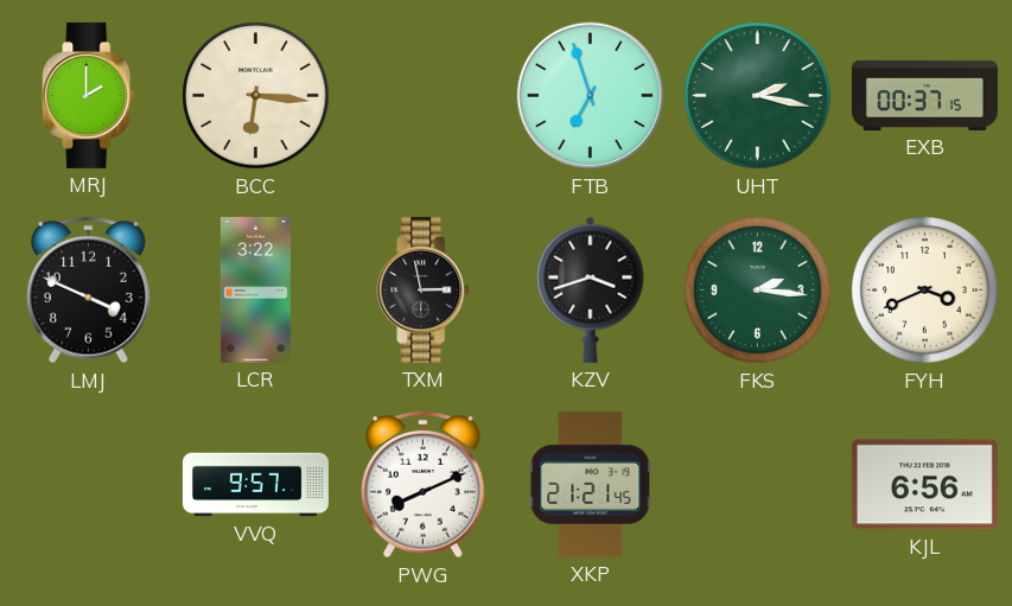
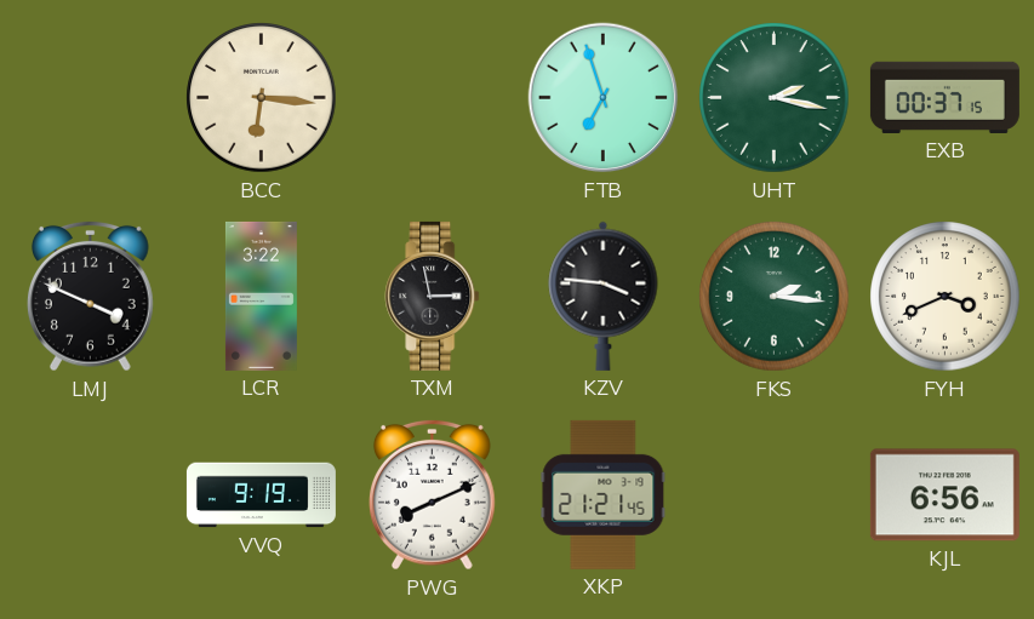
MRJ: 2:00 -> none (89, 95)
KZV: 3:42 -> 3:46 (604, 296)
VVQ: 9:57 -> 9:19 (261, 495)
